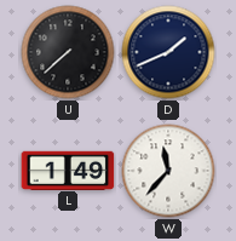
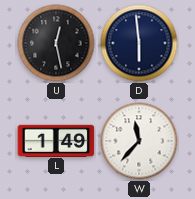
U: 7:38 -> 12:28 (56, 43)
D: 1:41 -> 5:59 (139, 43)
